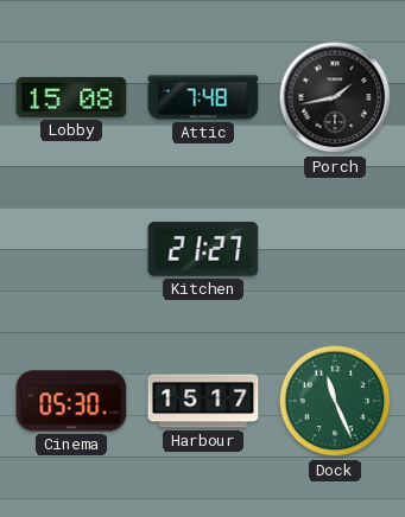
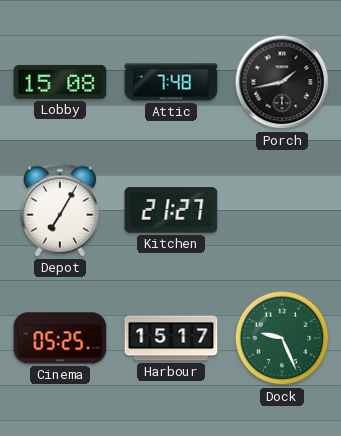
Depot: none -> 7:05 (60, 210)
Cinema: 05:30 -> 05:25 (60, 338)
Dock: 11:26 -> 9:26 (282, 338)
